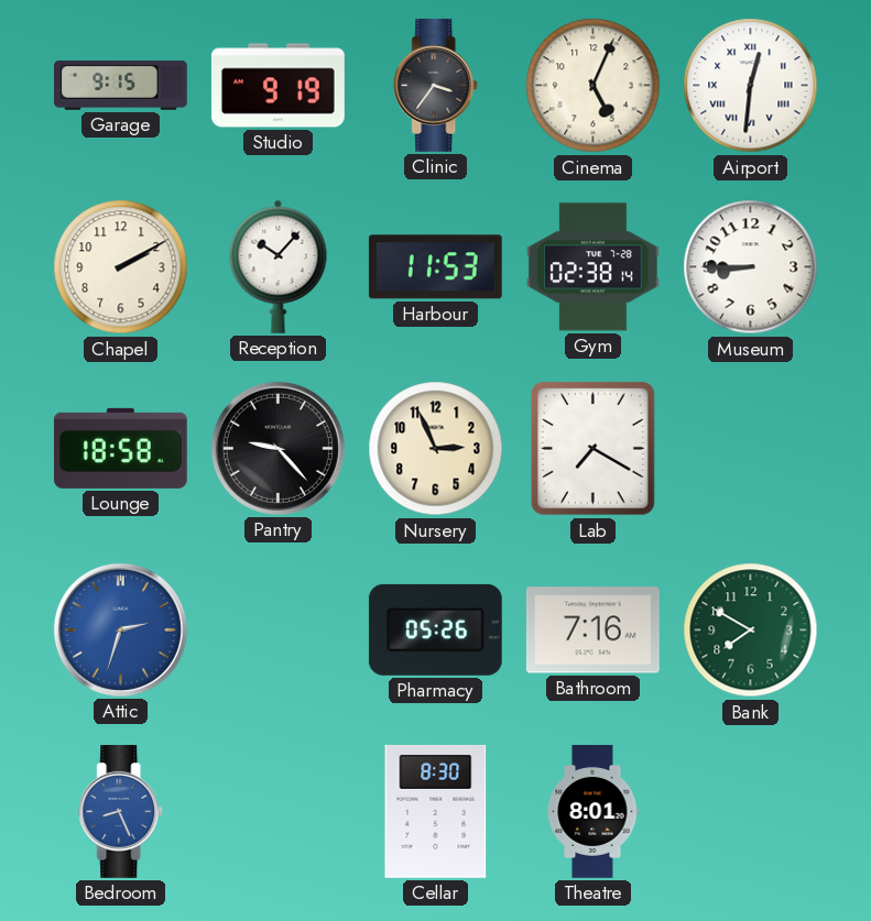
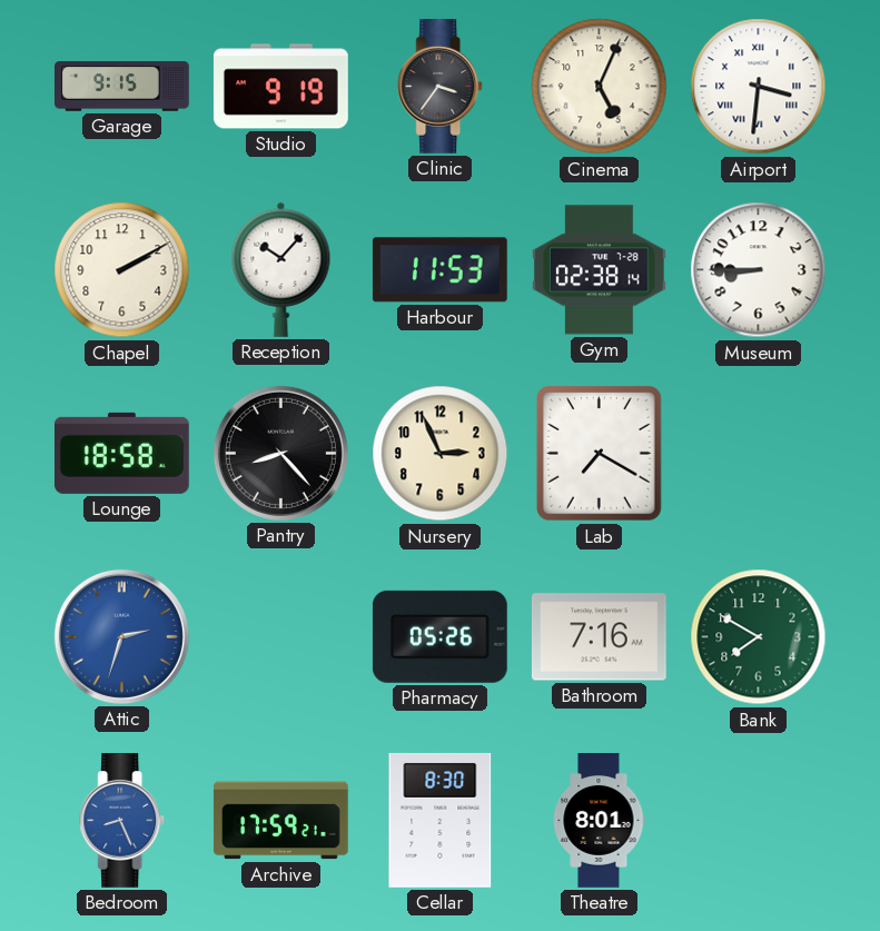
Airport: 12:31 -> 3:31 (759, 87)
Pantry: 9:23 -> 8:23 (280, 453)
Archive: none -> 17:59 (280, 821)
